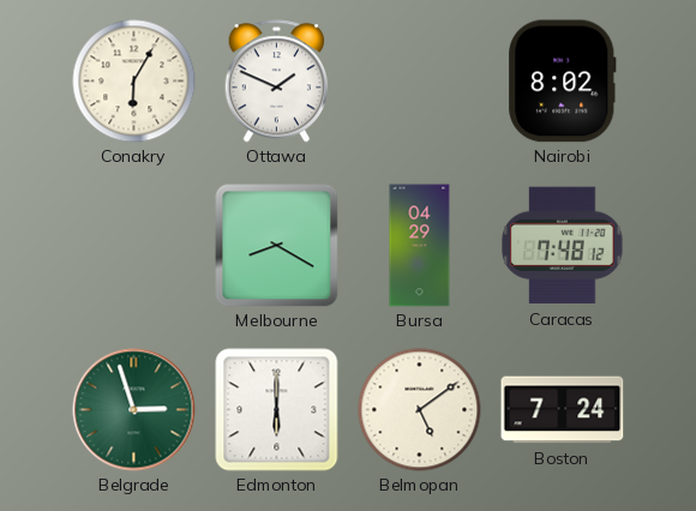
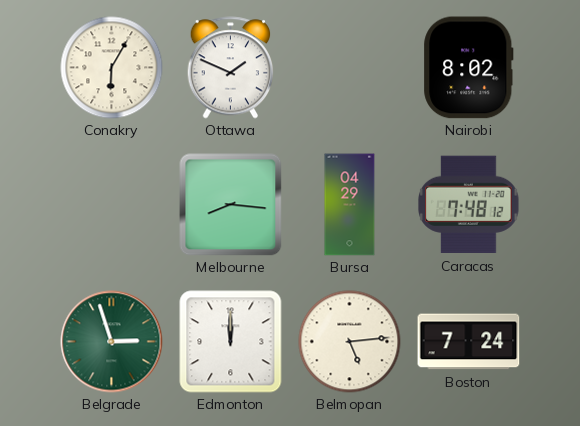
Melbourne: 8:20 -> 8:16 (231, 205)
Edmonton: 6:00 -> 12:00 (231, 342)
Belmopan: 5:09 -> 5:14 (350, 342)
